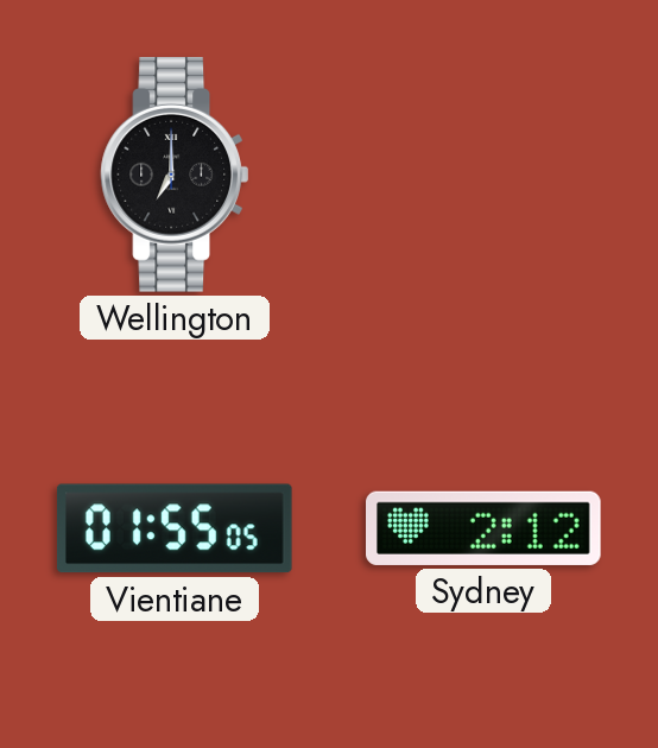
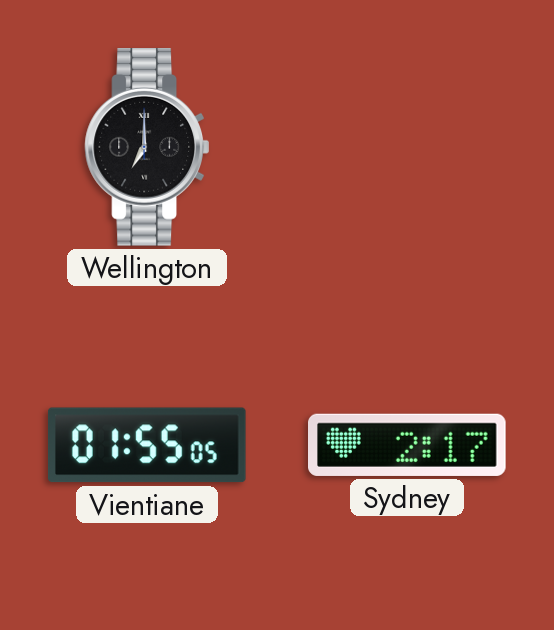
Sydney: 2:12 -> 2:17 (408, 445)
